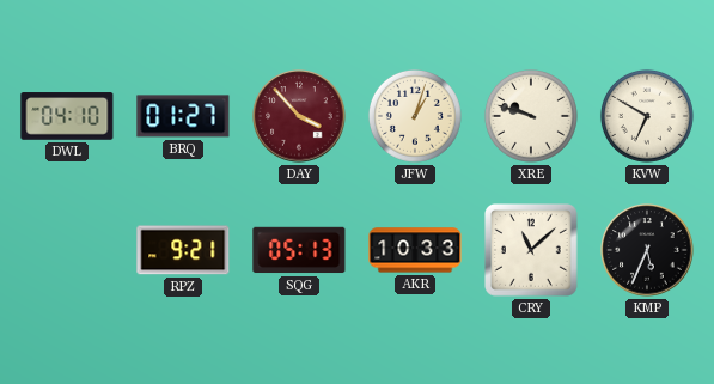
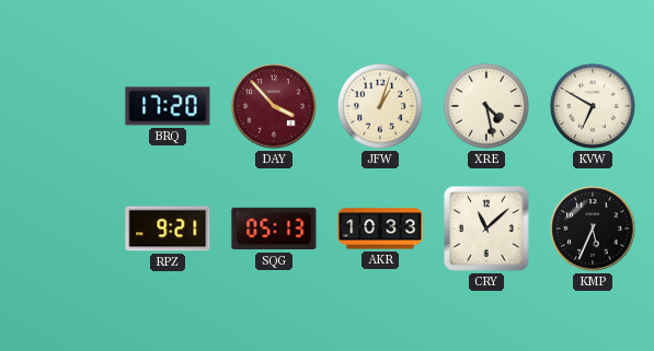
DWL: 04:10 -> none (67, 116)
BRQ: 01:27 -> 17:20 (168, 106)
XRE: 9:48 -> 4:28 (486, 106)
